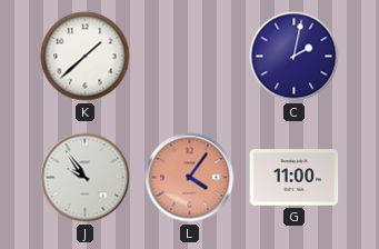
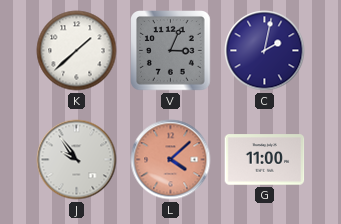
V: none -> 3:04 (171, 51)
L: 4:06 -> 4:08 (171, 160)
